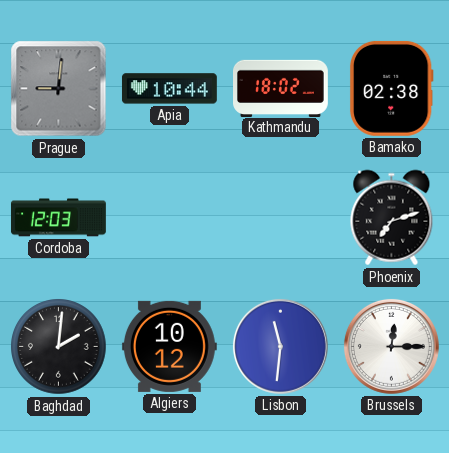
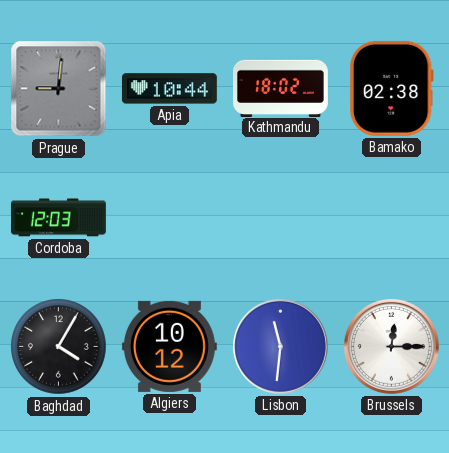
Phoenix: 7:12 -> none (392, 218)
Baghdad: 2:01 -> 4:05 (59, 347)
